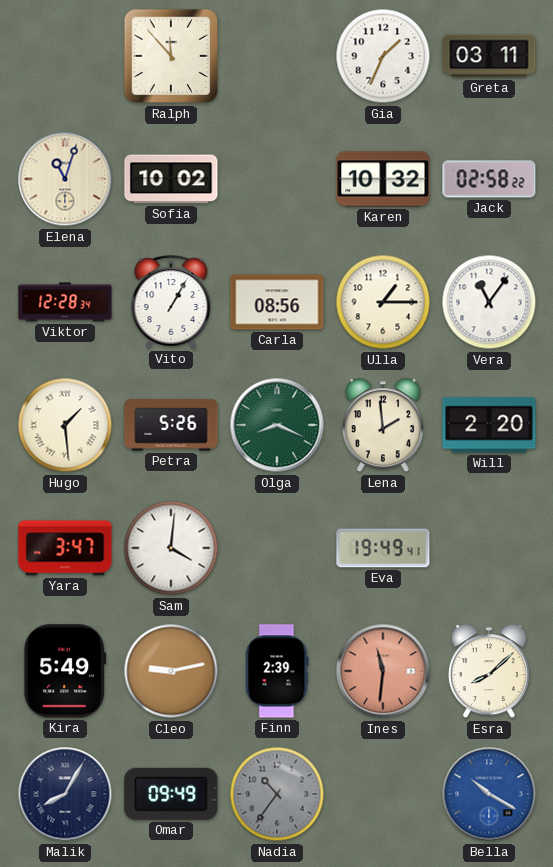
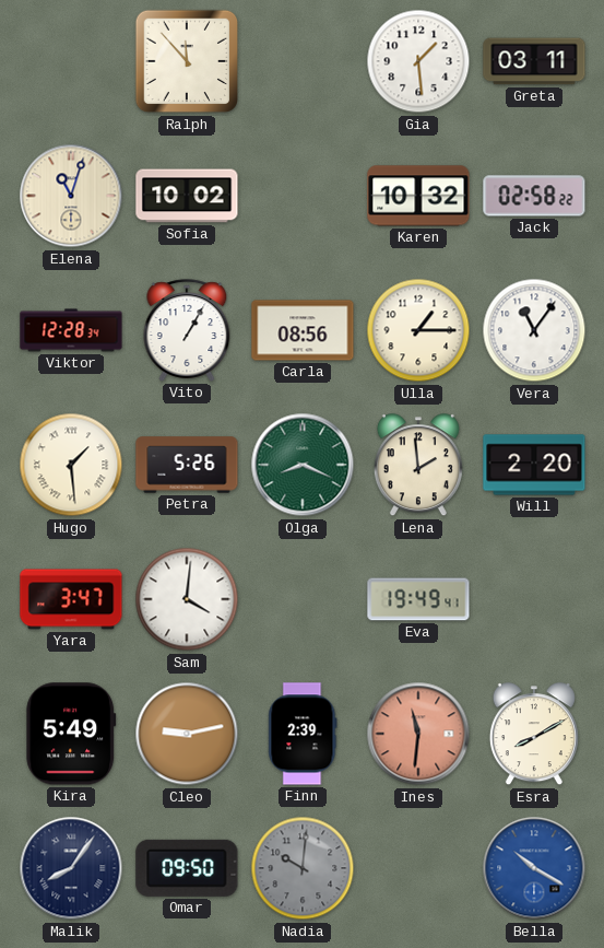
Gia: 1:34 -> 1:29 (418, 61)
Esra: 8:08 -> 8:10 (534, 735)
Malik: 8:05 -> 8:06 (71, 868)
Omar: 09:49 -> 09:50 (187, 868)
Nadia: 10:36 -> 10:01 (303, 868)
